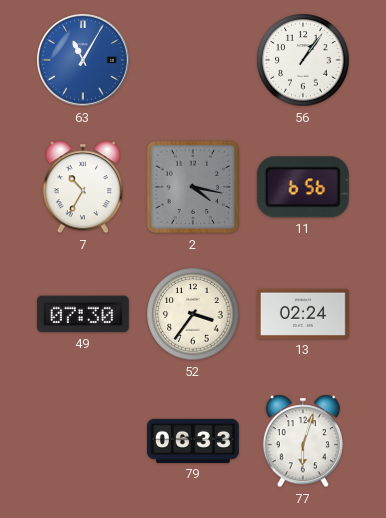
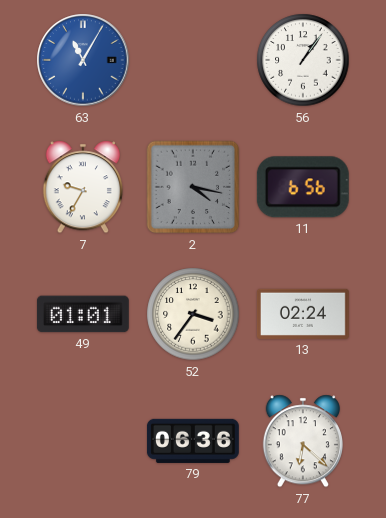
7: 10:35 -> 9:35 (83, 187)
49: 07:30 -> 01:01 (83, 314)
79: 06:33 -> 06:36 (193, 441)
77: 6:03 -> 6:22 (303, 441)
